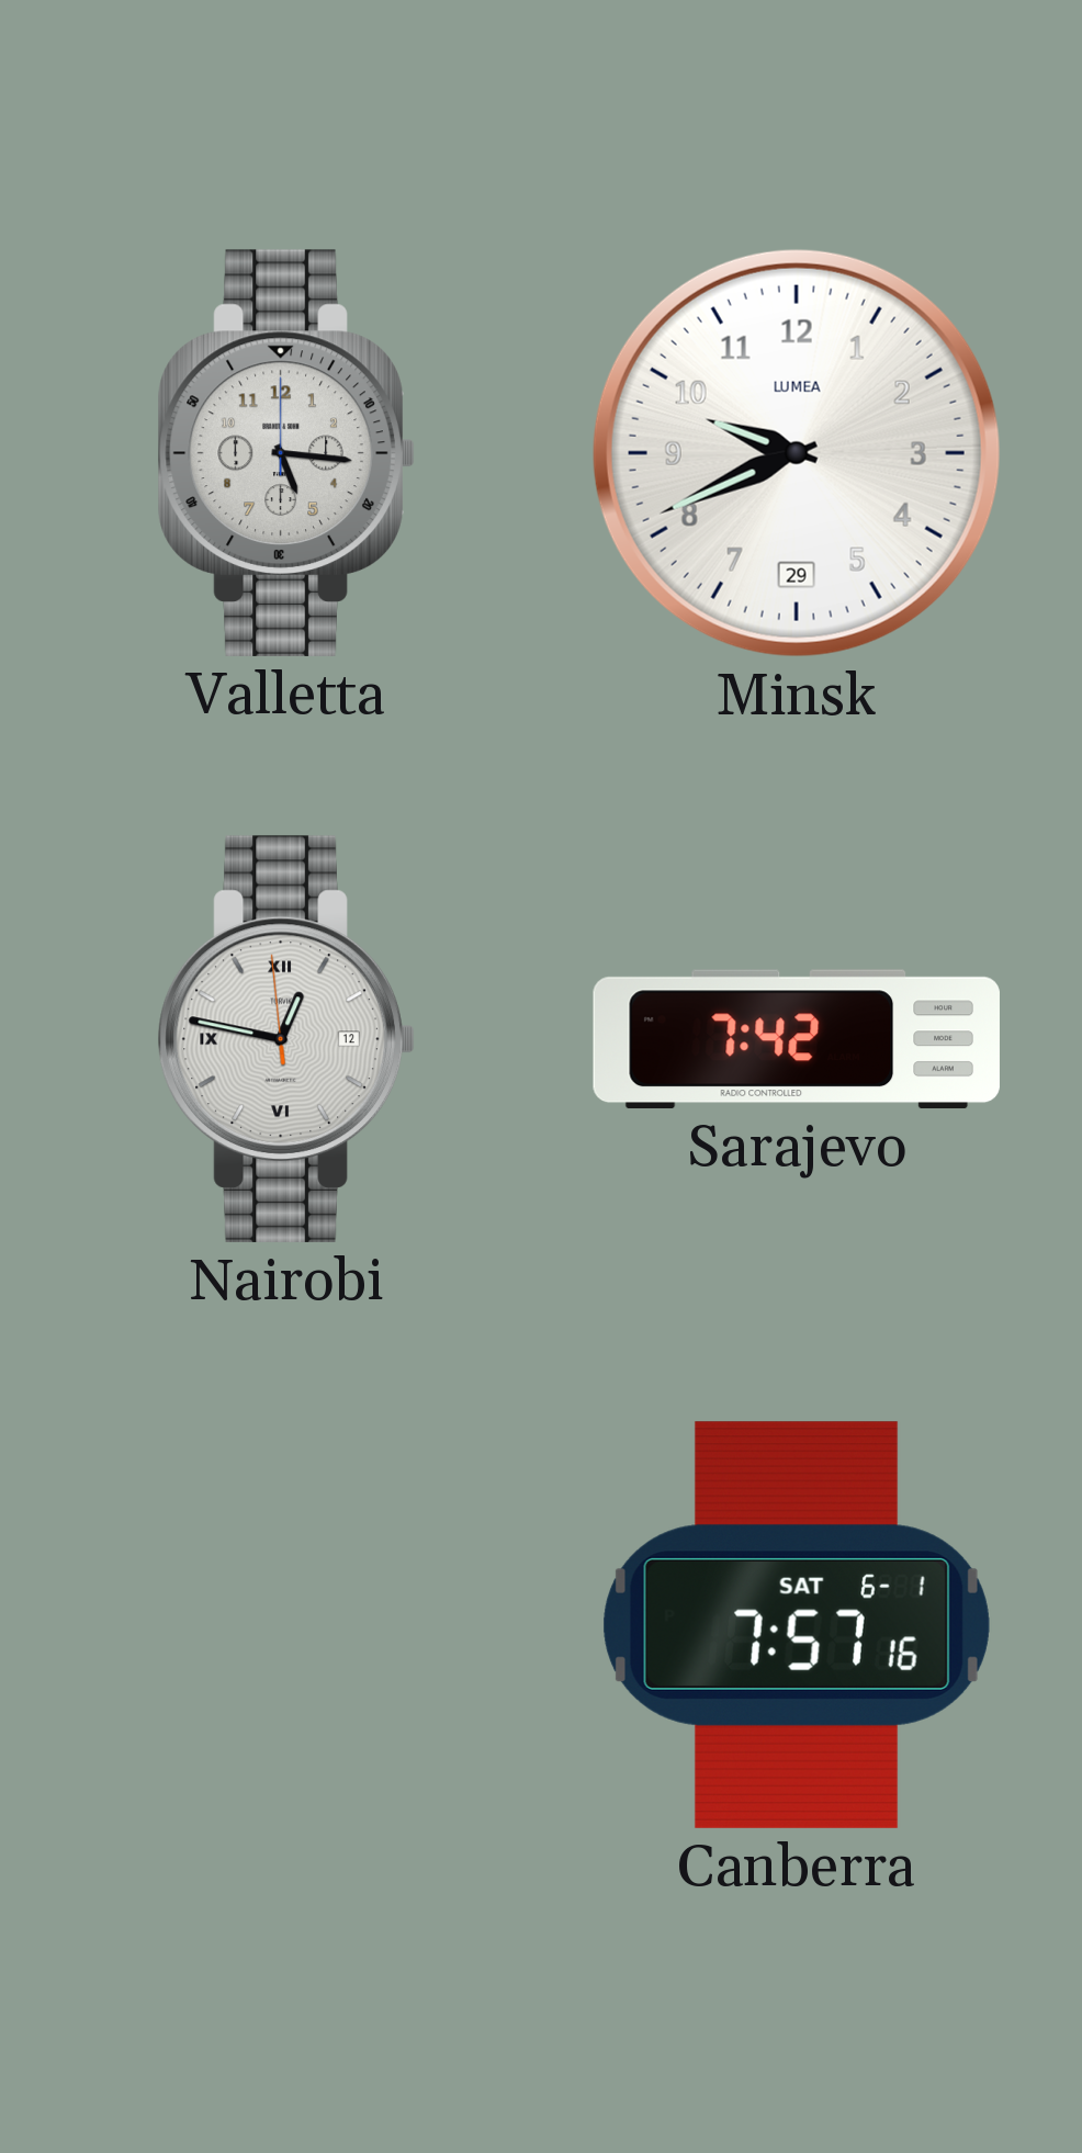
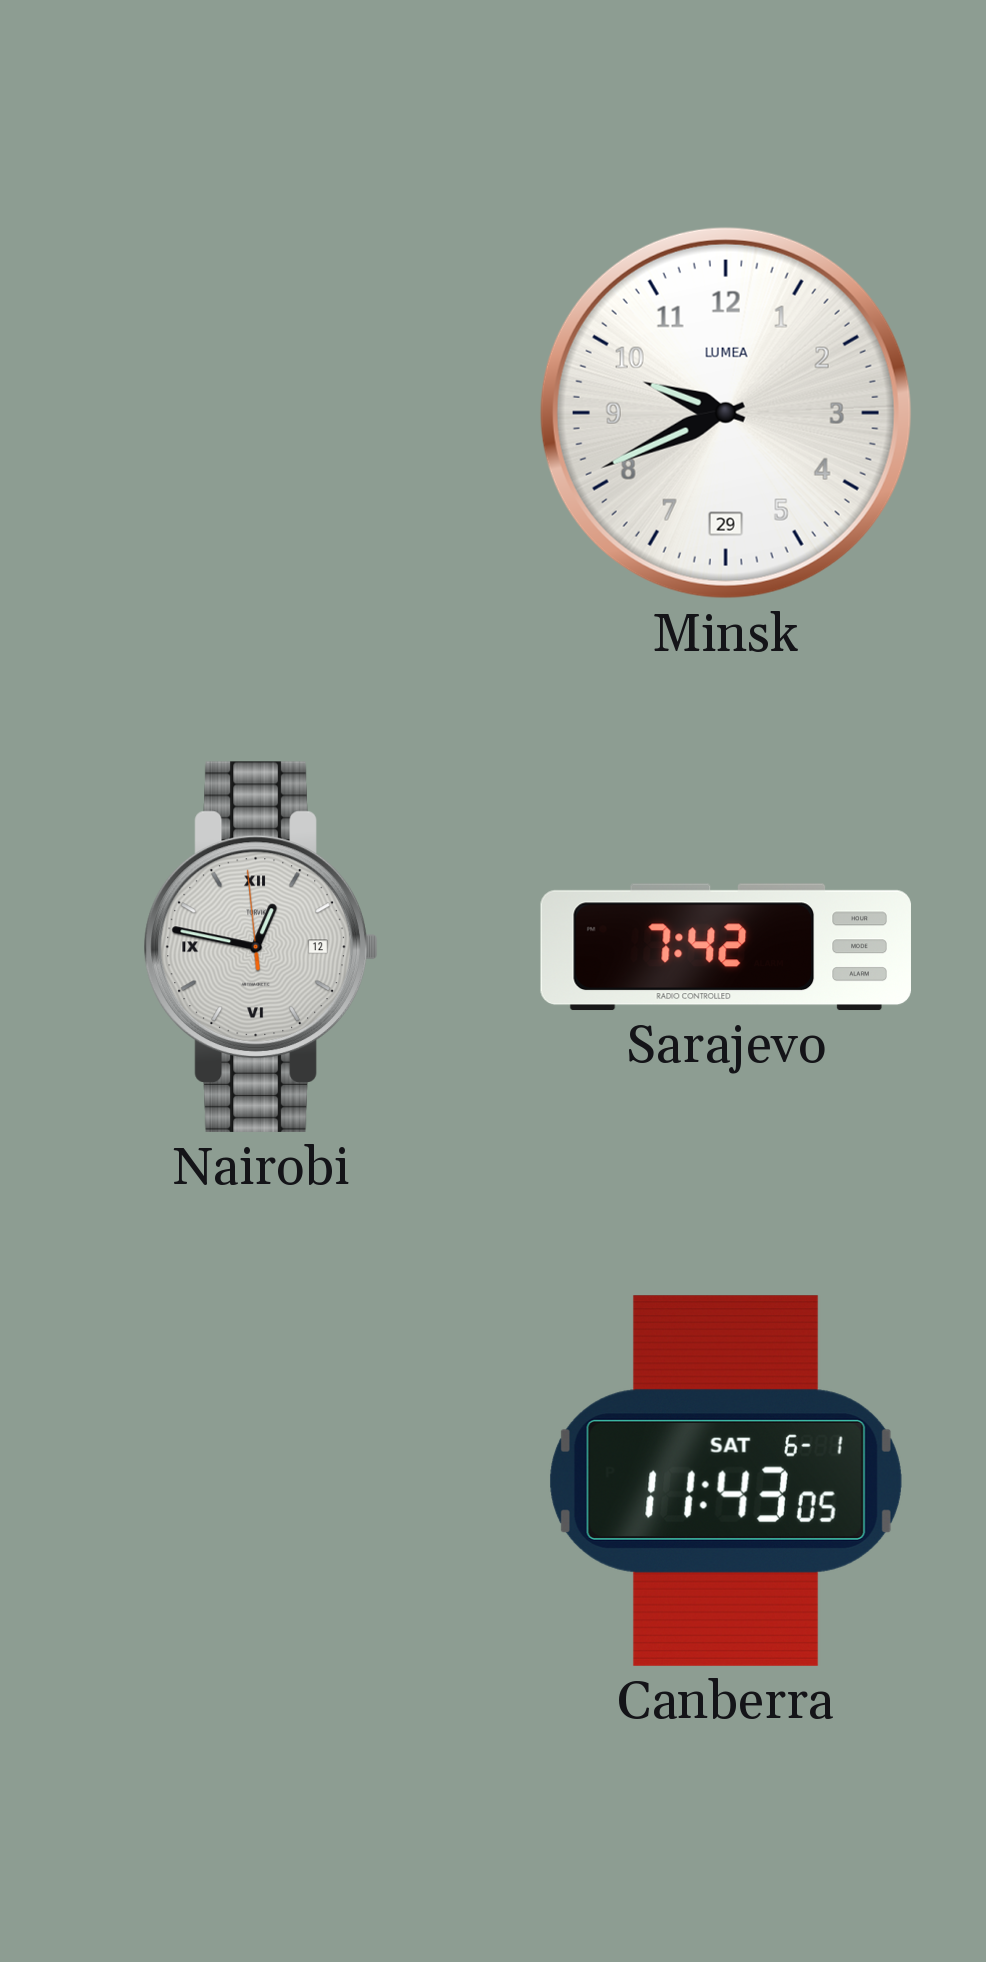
Valletta: 5:16 -> none (286, 453)
Canberra: 7:57 -> 11:43 (726, 1481)
